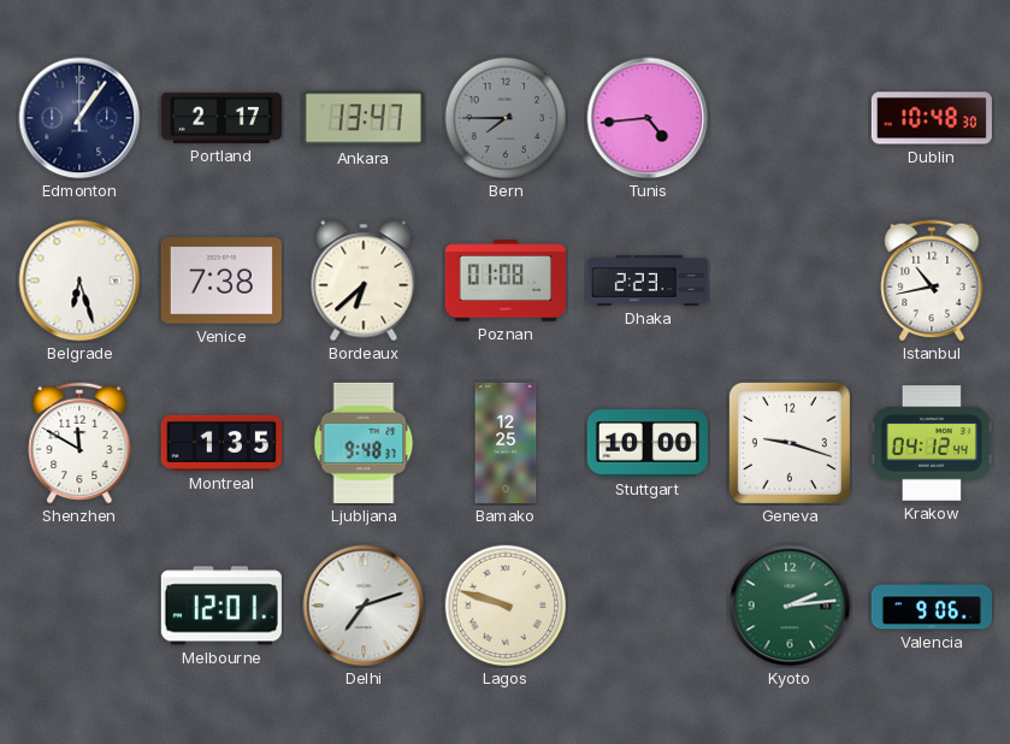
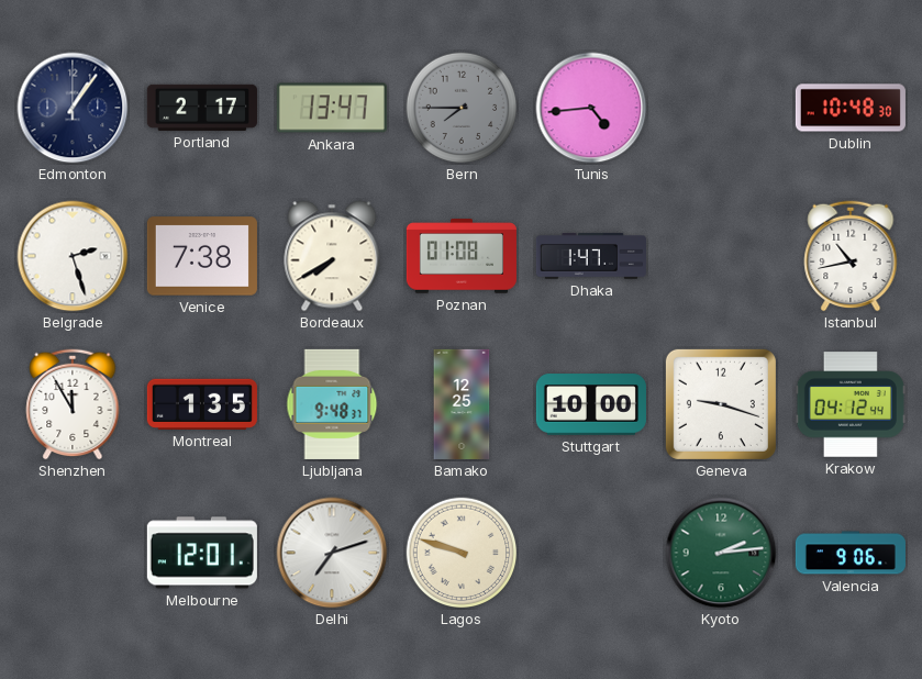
Belgrade: 6:27 -> 2:27 (73, 256)
Bordeaux: 6:38 -> 7:40 (332, 256)
Dhaka: 2:23 -> 1:47 (591, 257)
Shenzhen: 11:50 -> 11:55 (73, 404)
